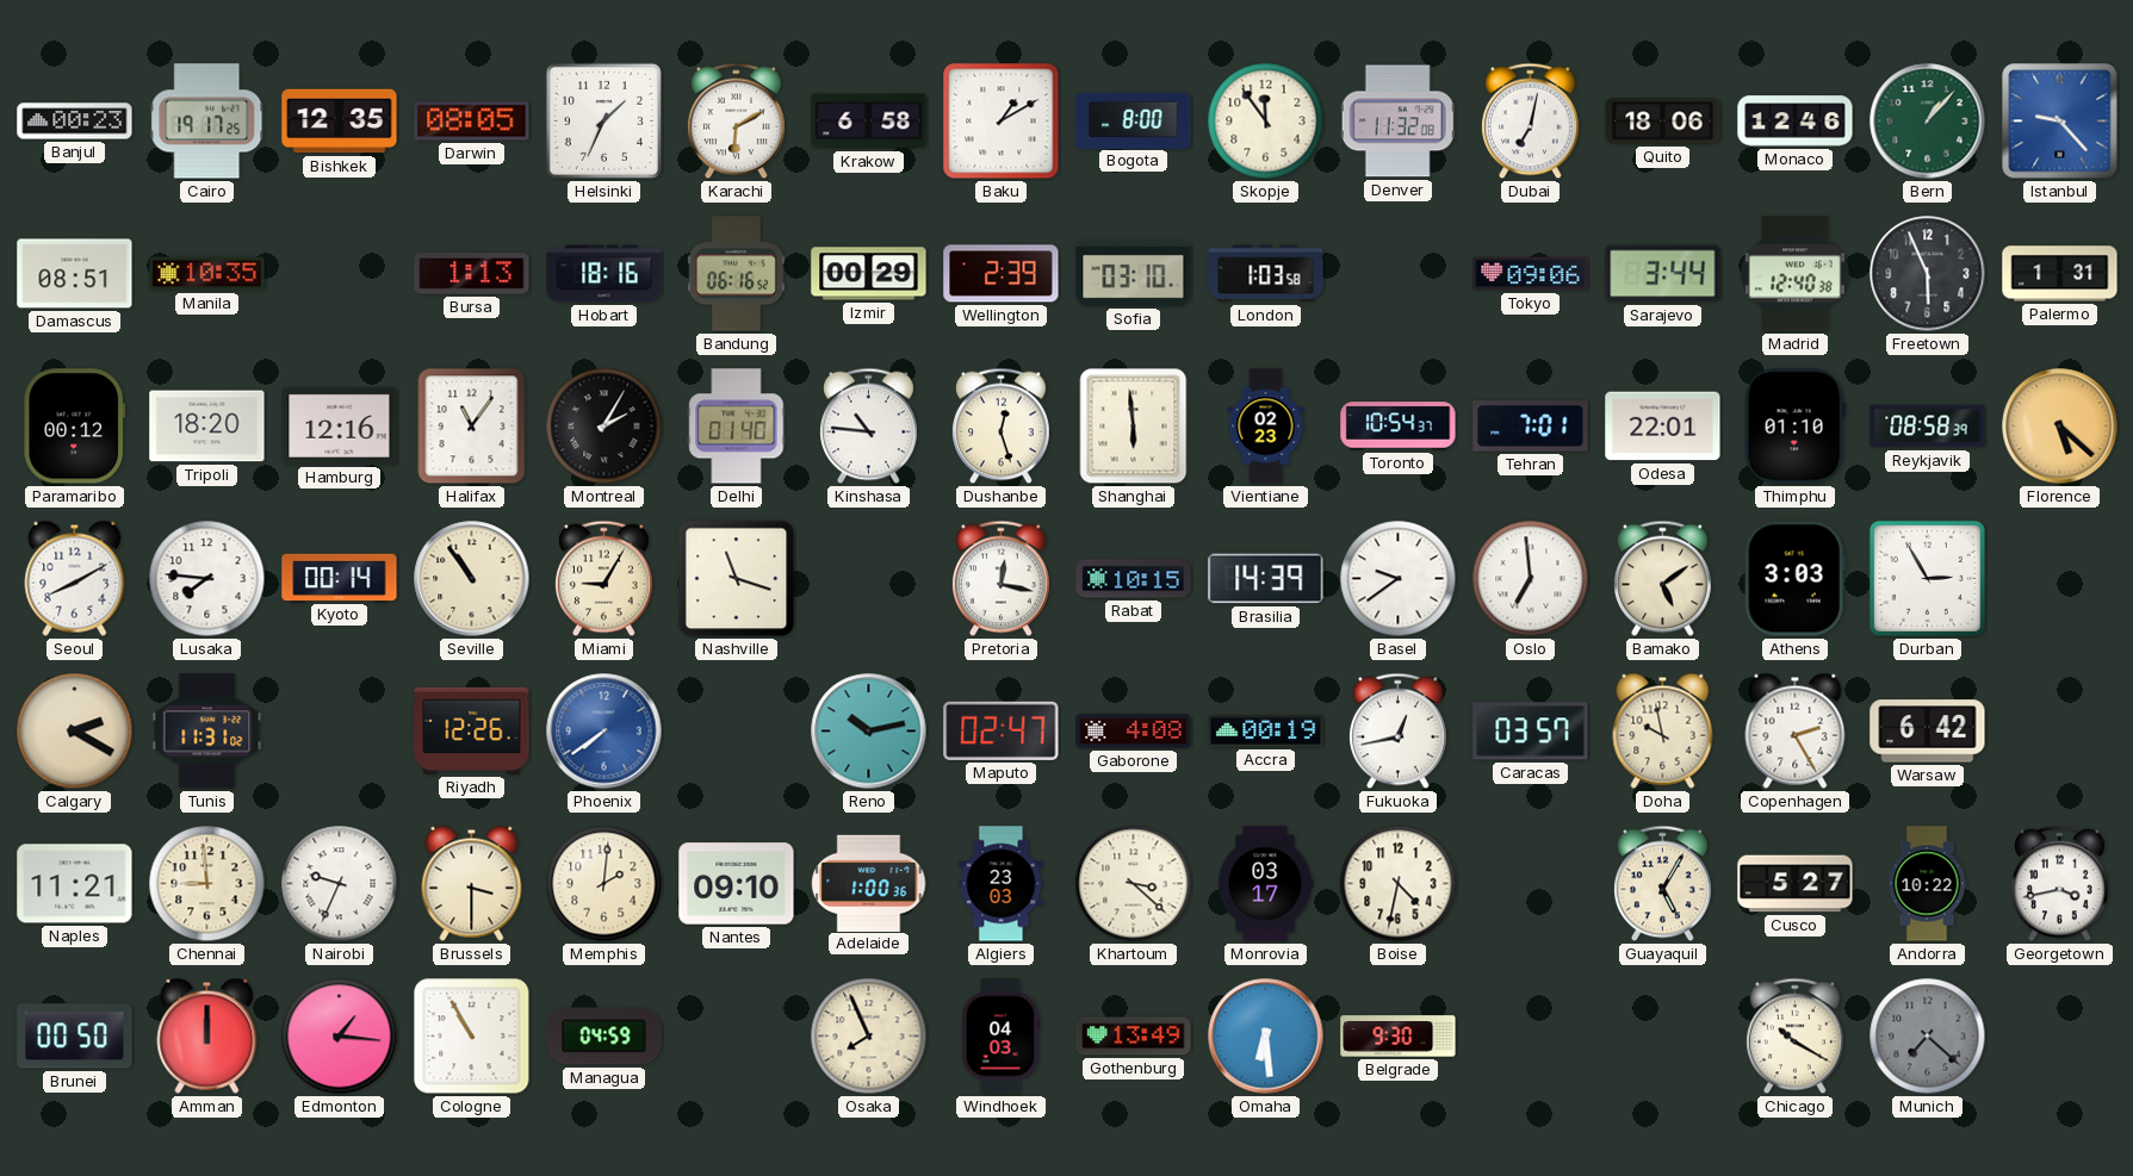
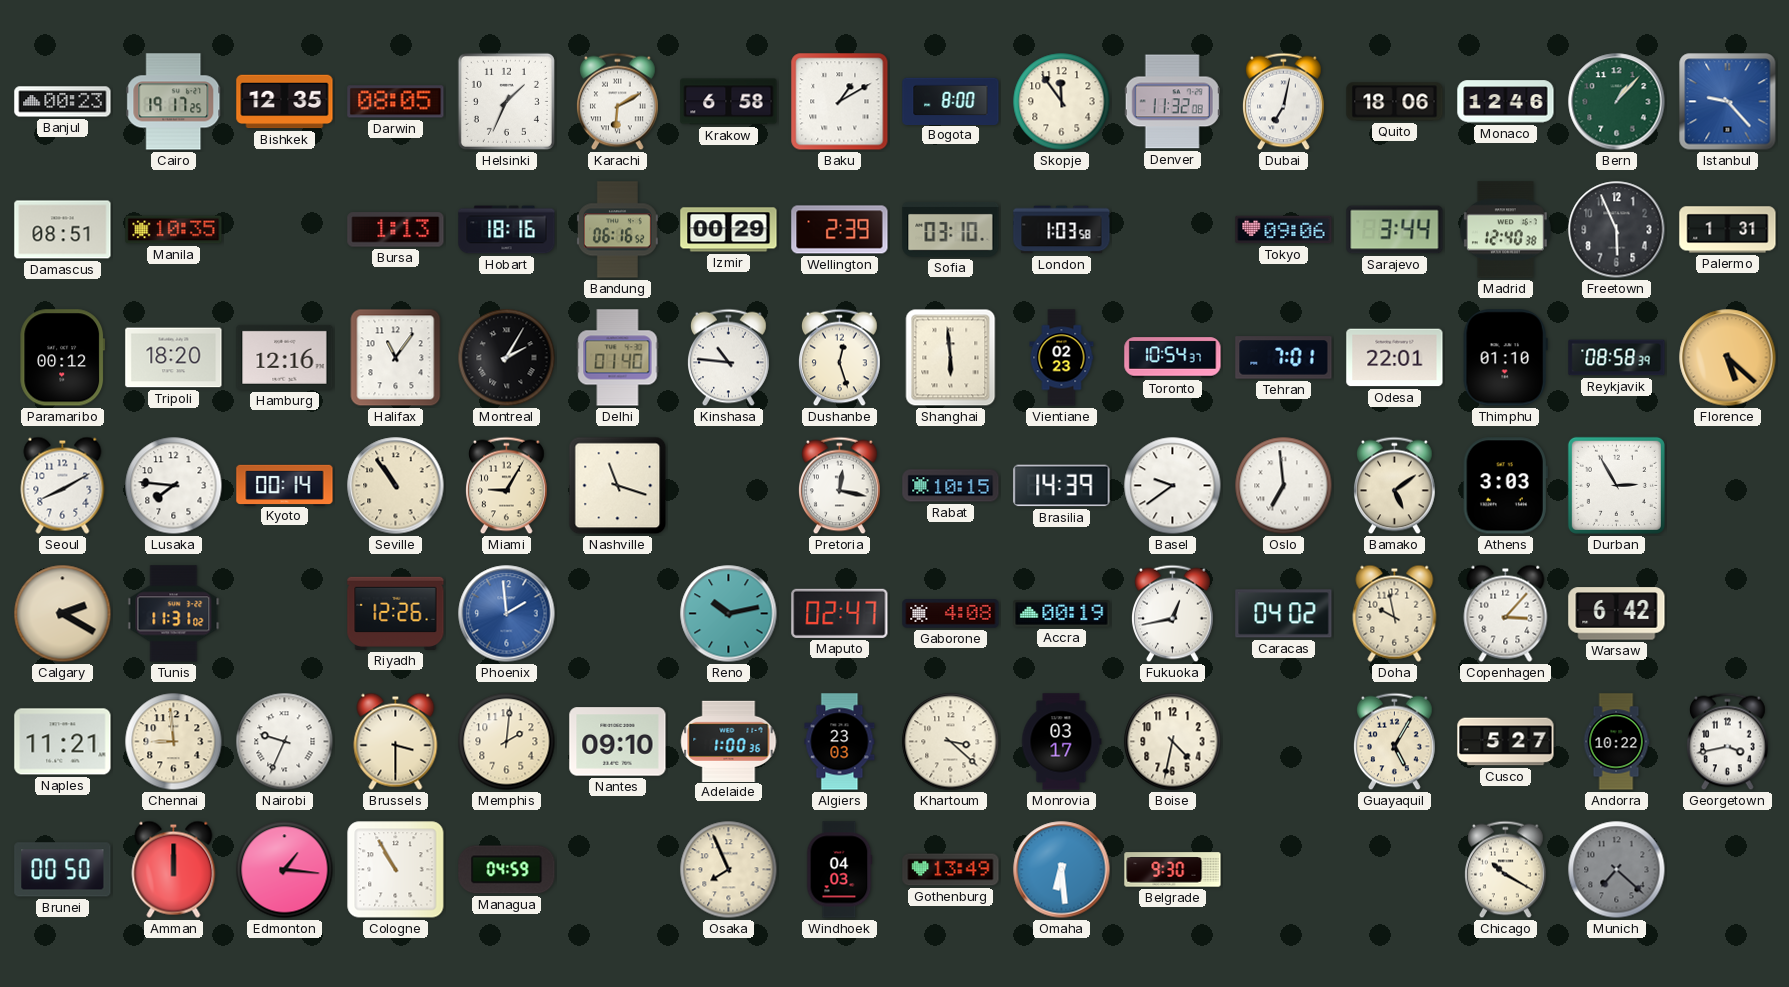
Phoenix: 7:39 -> 1:59 (507, 614)
Caracas: 03:57 -> 04:02 (1284, 614)
Copenhagen: 2:25 -> 3:07 (1506, 613)
